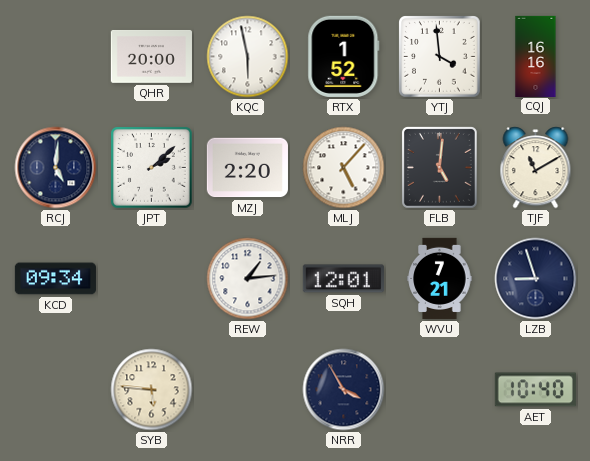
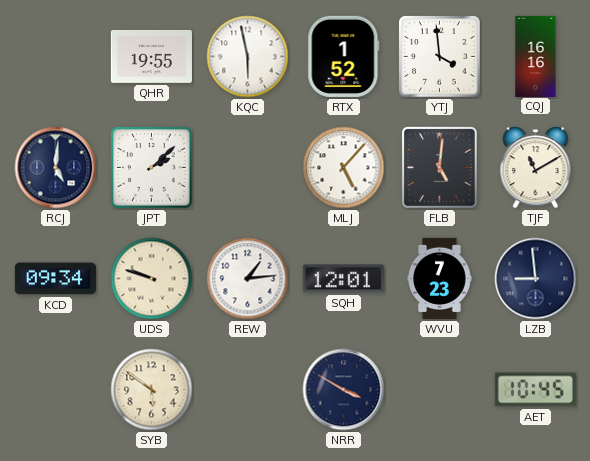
QHR: 20:00 -> 19:55 (151, 56)
MZJ: 2:20 -> none (247, 168)
UDS: none -> 9:48 (152, 279)
WVU: 7:21 -> 7:23 (440, 278)
LZB: 8:57 -> 8:59 (536, 279)
SYB: 5:46 -> 5:51 (152, 390)
NRR: 3:55 -> 3:50 (344, 390)
AET: 10:40 -> 10:45 (535, 390)
